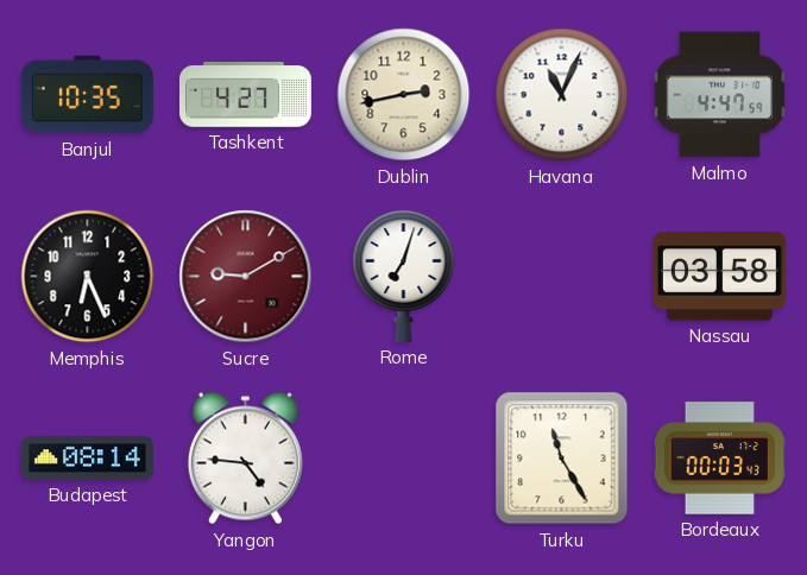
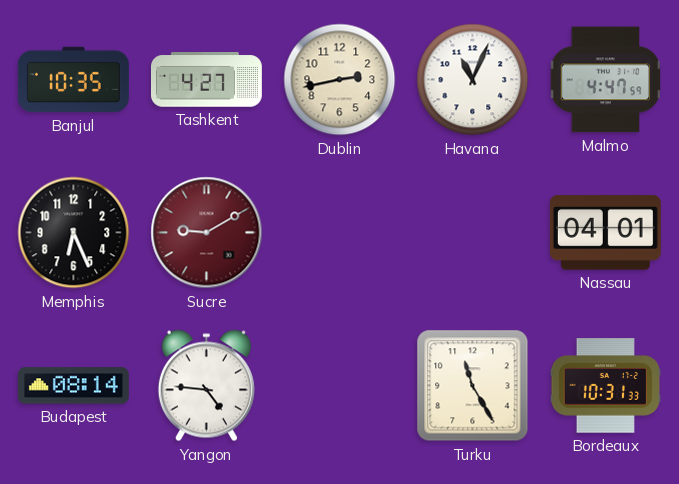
Rome: 7:03 -> none (404, 276)
Nassau: 03:58 -> 04:01 (605, 233)
Bordeaux: 00:03 -> 10:31 (606, 386)
